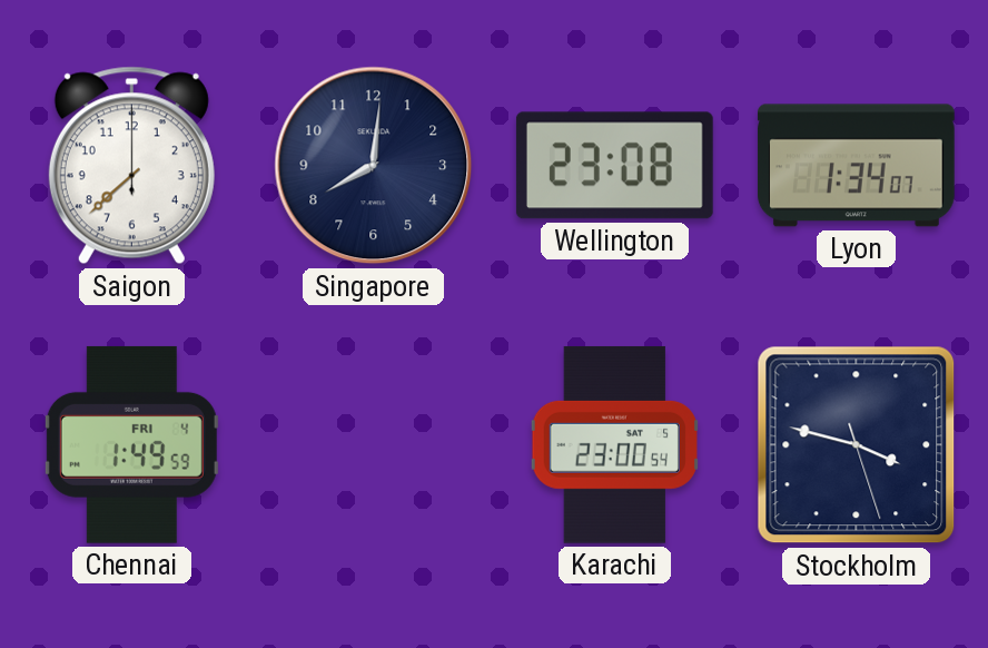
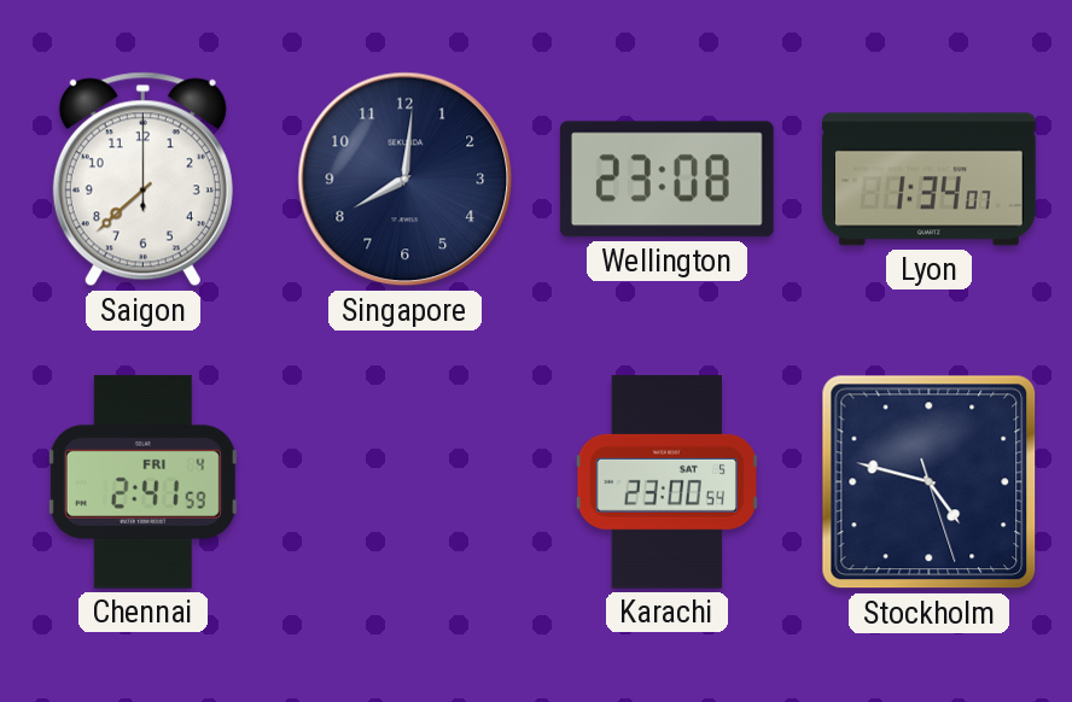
Chennai: 1:49 -> 2:41 (142, 481)
Stockholm: 3:47 -> 4:47 (930, 482)
